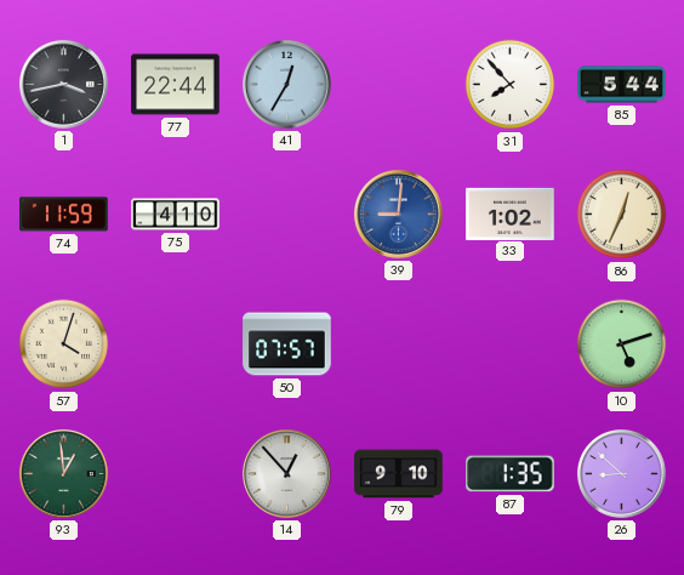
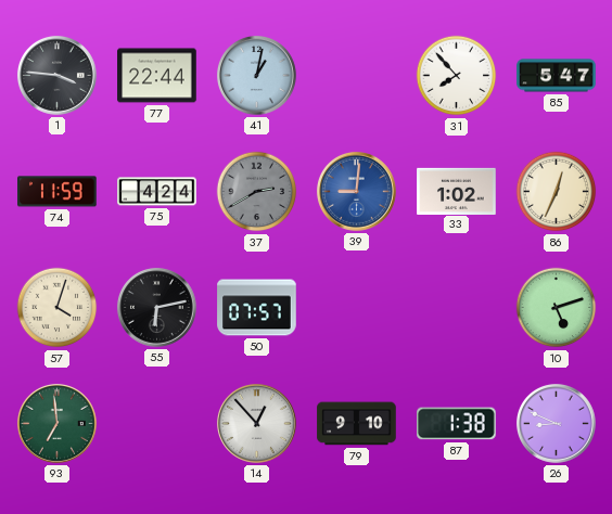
1: 3:43 -> 3:46 (56, 75)
41: 12:35 -> 1:02 (256, 75)
85: 5:44 -> 5:47 (557, 76)
75: 4:10 -> 4:24 (157, 192)
37: none -> 2:40 (257, 192)
55: none -> 6:13 (156, 307)
93: 12:59 -> 6:59 (56, 423)
87: 1:35 -> 1:38 (457, 424)
26: 8:52 -> 8:49 (556, 423)
